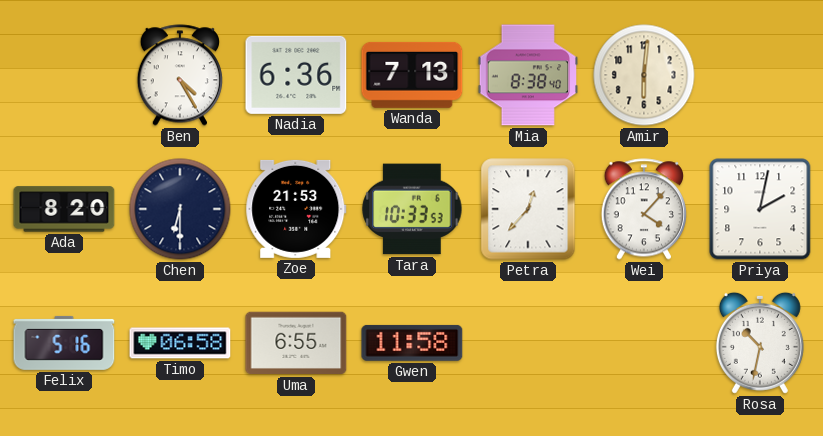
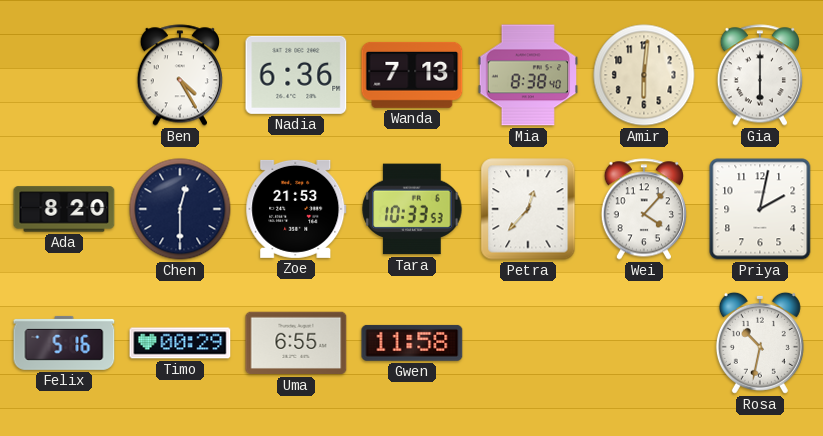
Gia: none -> 6:00 (759, 75)
Chen: 6:30 -> 12:30 (180, 209)
Timo: 06:58 -> 00:29 (180, 343)
